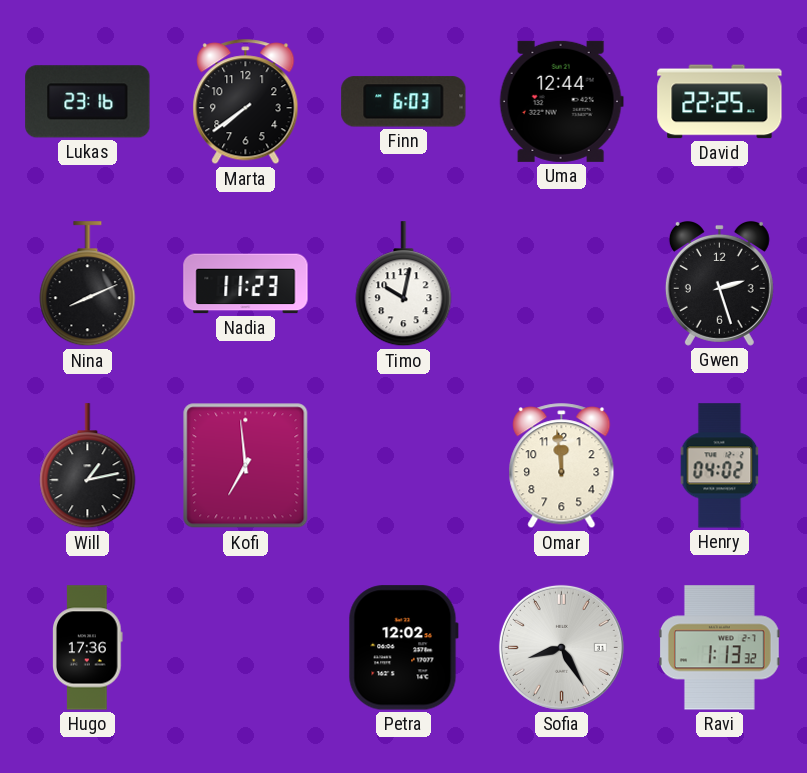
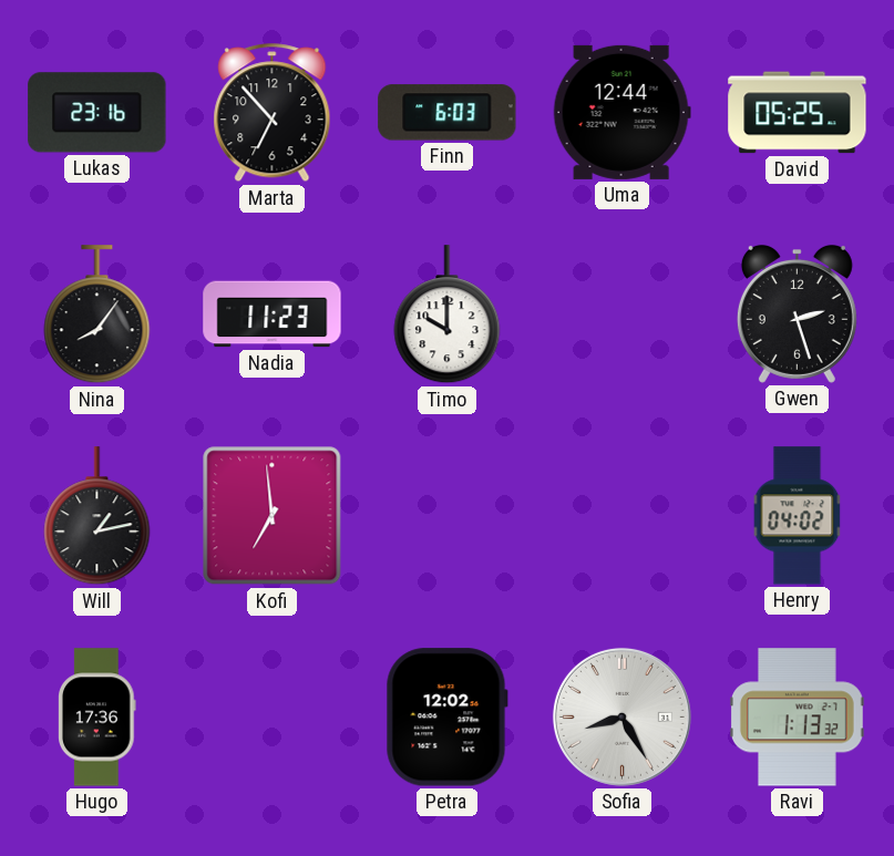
Marta: 7:39 -> 6:53 (273, 113)
David: 22:25 -> 05:25 (798, 113)
Nina: 8:11 -> 8:06 (97, 314)
Timo: 10:02 -> 10:00 (448, 314)
Omar: 11:59 -> none (562, 466)
